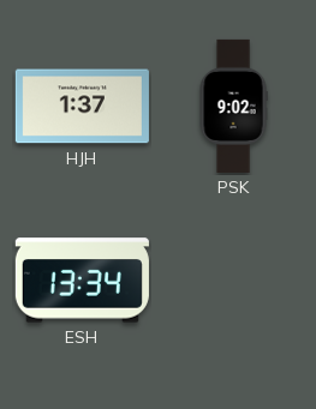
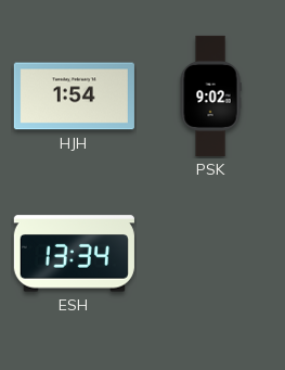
HJH: 1:37 -> 1:54 (74, 97)
